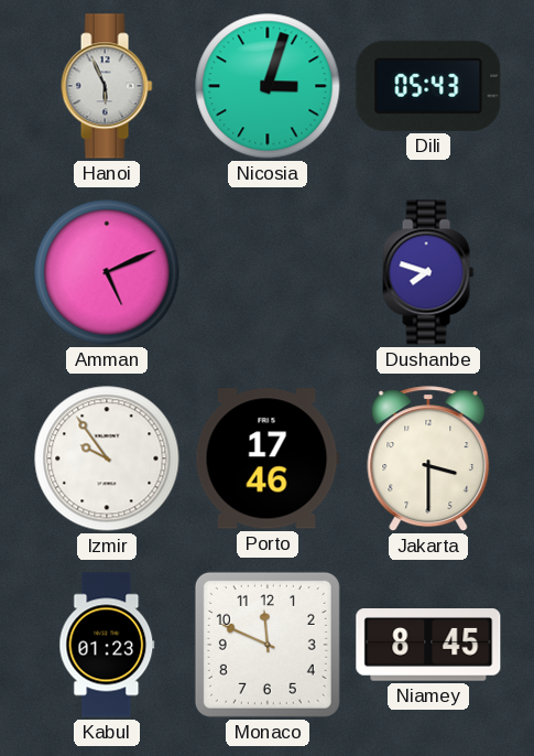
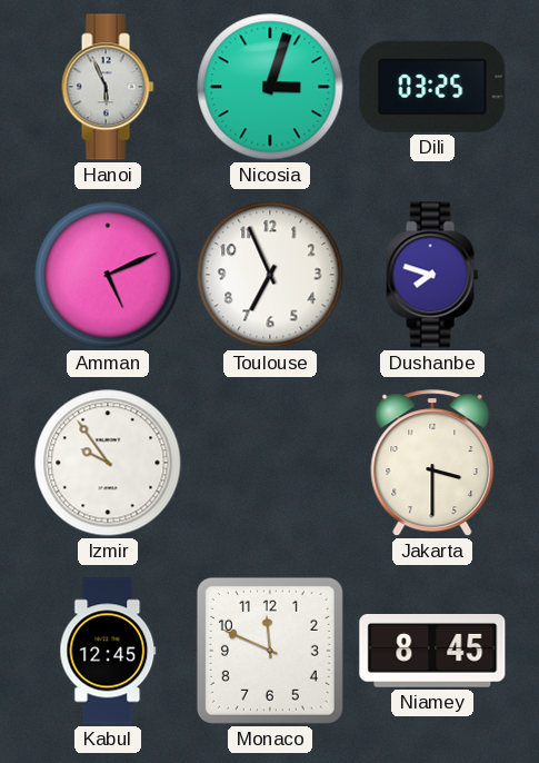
Dili: 05:43 -> 03:25 (432, 87)
Toulouse: none -> 6:56 (270, 275)
Porto: 17:46 -> none (268, 458)
Kabul: 01:23 -> 12:45 (108, 651)
